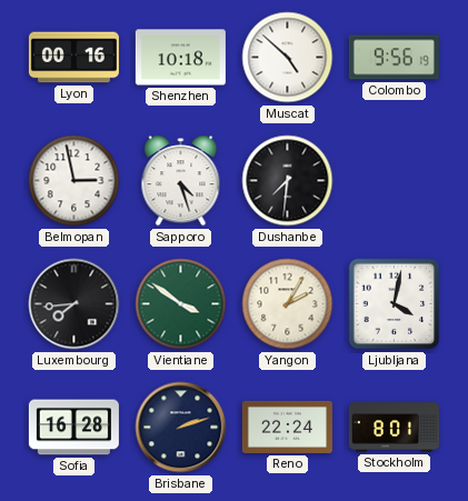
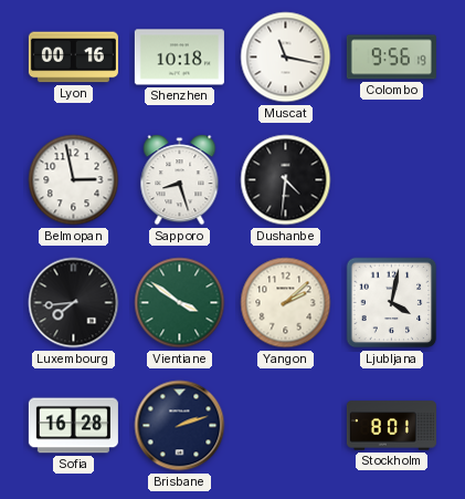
Muscat: 4:52 -> 11:17 (286, 58)
Sapporo: 4:27 -> 8:27 (180, 180)
Dushanbe: 7:31 -> 4:31 (286, 180)
Yangon: 2:05 -> 2:08 (286, 303)
Reno: 22:24 -> none (287, 427)
